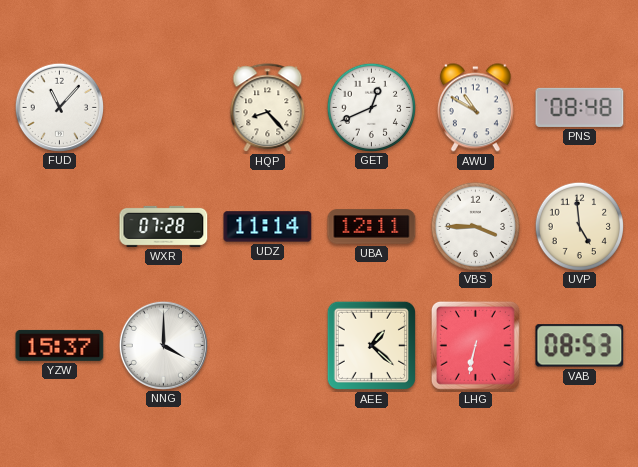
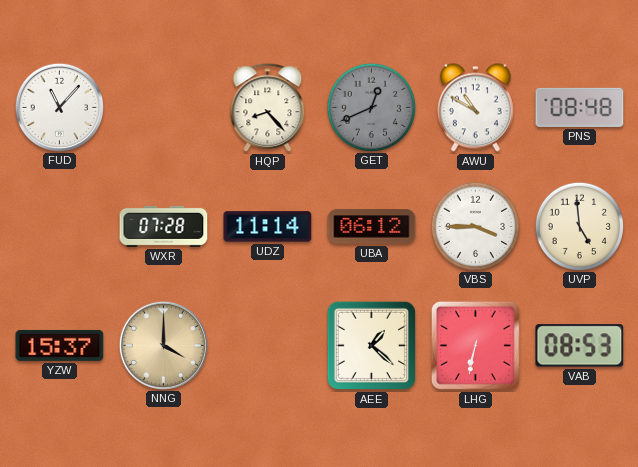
GET dial: white -> grey (371, 107)
UBA: 12:11 -> 06:12 (372, 227)
NNG dial: white -> champagne (163, 345)
